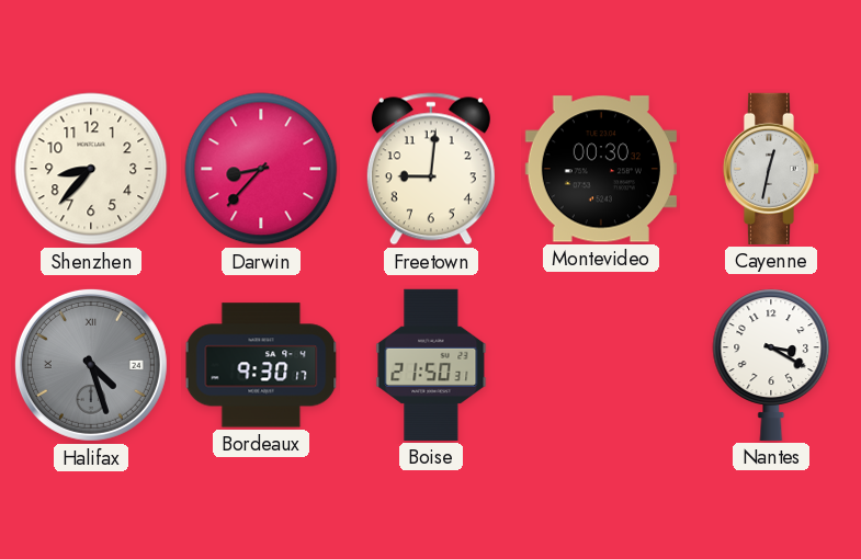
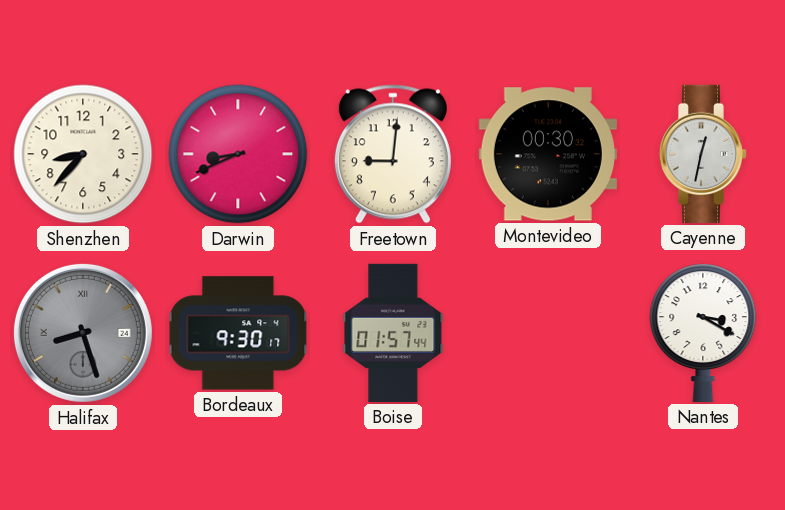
Darwin: 8:37 -> 8:41 (238, 154)
Halifax: 4:27 -> 8:27 (83, 333)
Boise: 21:50 -> 01:57 (393, 333)
